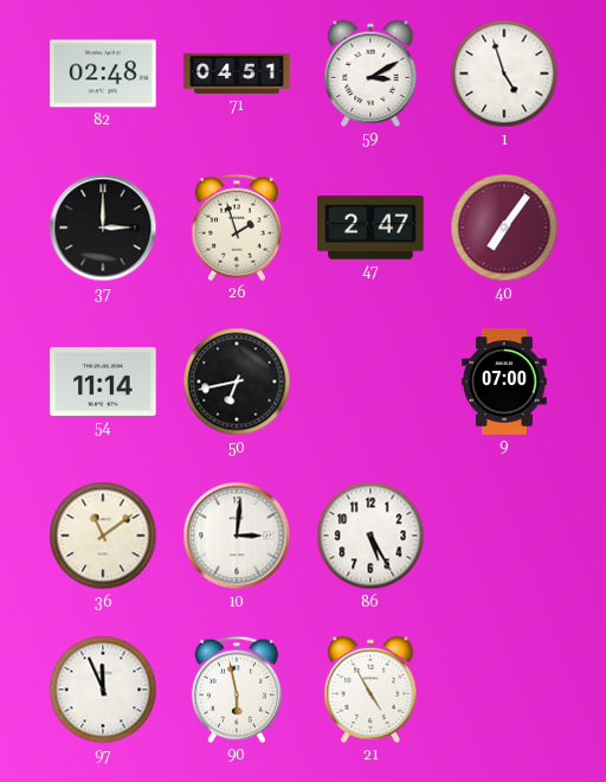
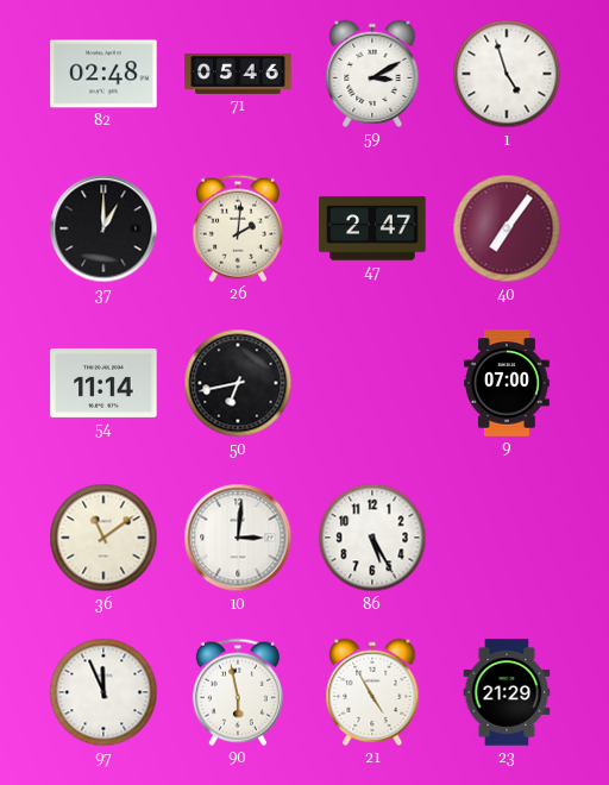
71: 04:51 -> 05:46 (238, 74)
37: 3:00 -> 1:00 (103, 228)
26: 1:57 -> 2:01 (238, 228)
23: none -> 21:29 (507, 692)
